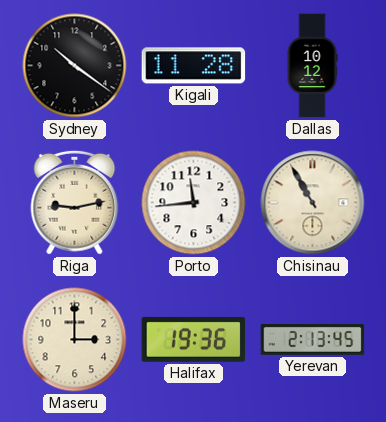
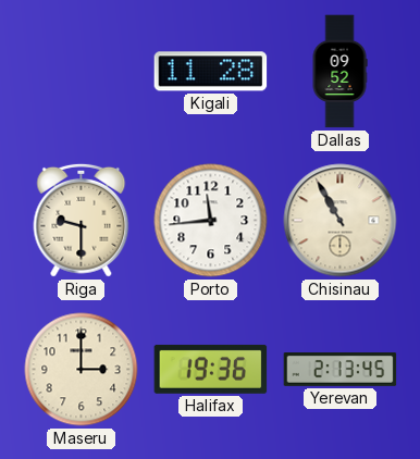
Sydney: 10:21 -> none (75, 66)
Dallas: 10:12 -> 09:52 (339, 72)
Riga: 9:13 -> 9:30 (82, 220)
